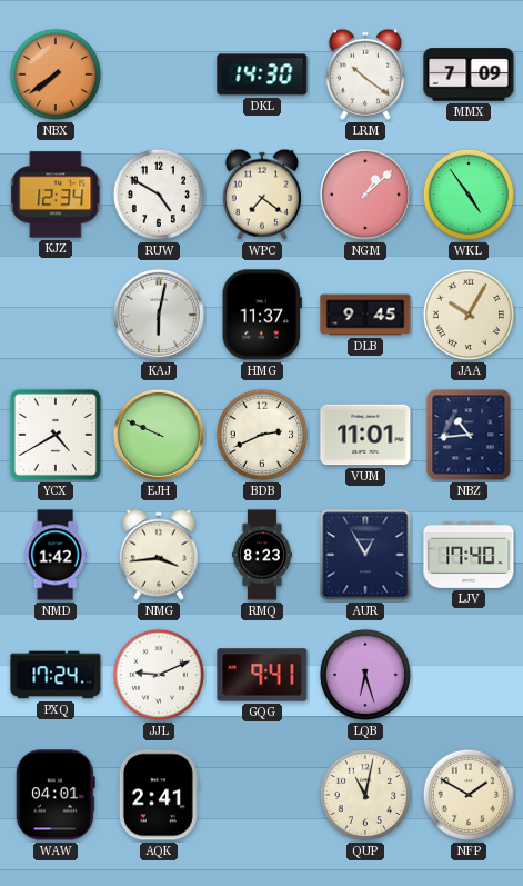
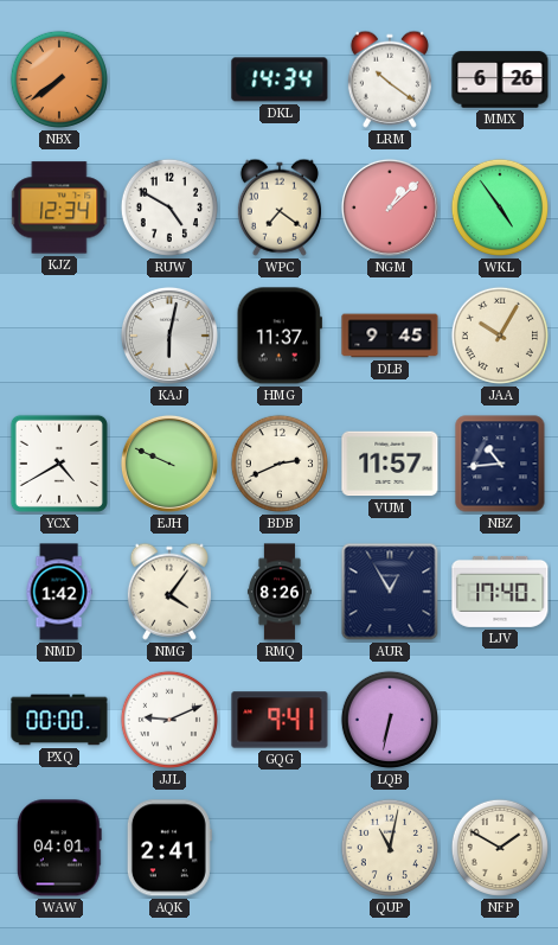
DKL: 14:30 -> 14:34 (280, 79)
MMX: 7:09 -> 6:26 (500, 79)
VUM: 11:01 -> 11:57 (390, 464)
NMG: 3:44 -> 4:06 (169, 592)
RMQ: 8:23 -> 8:26 (280, 592)
PXQ: 17:24 -> 00:00 (59, 720)
LQB: 6:27 -> 6:32 (390, 720)
